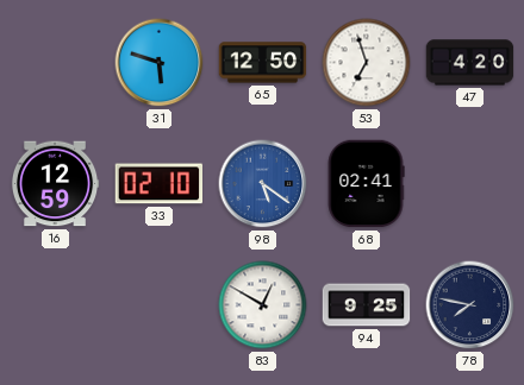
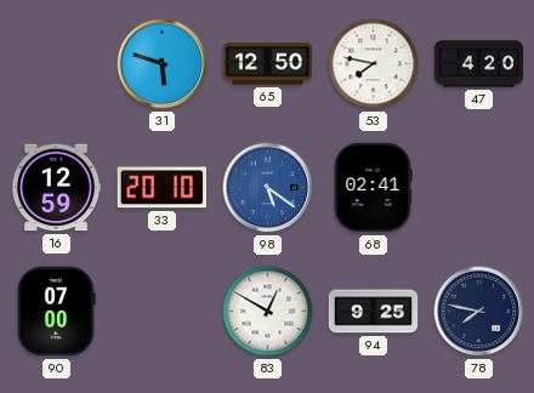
53: 6:57 -> 7:47 (374, 64)
33: 02:10 -> 20:10 (161, 188)
90: none -> 07:00 (57, 312)
